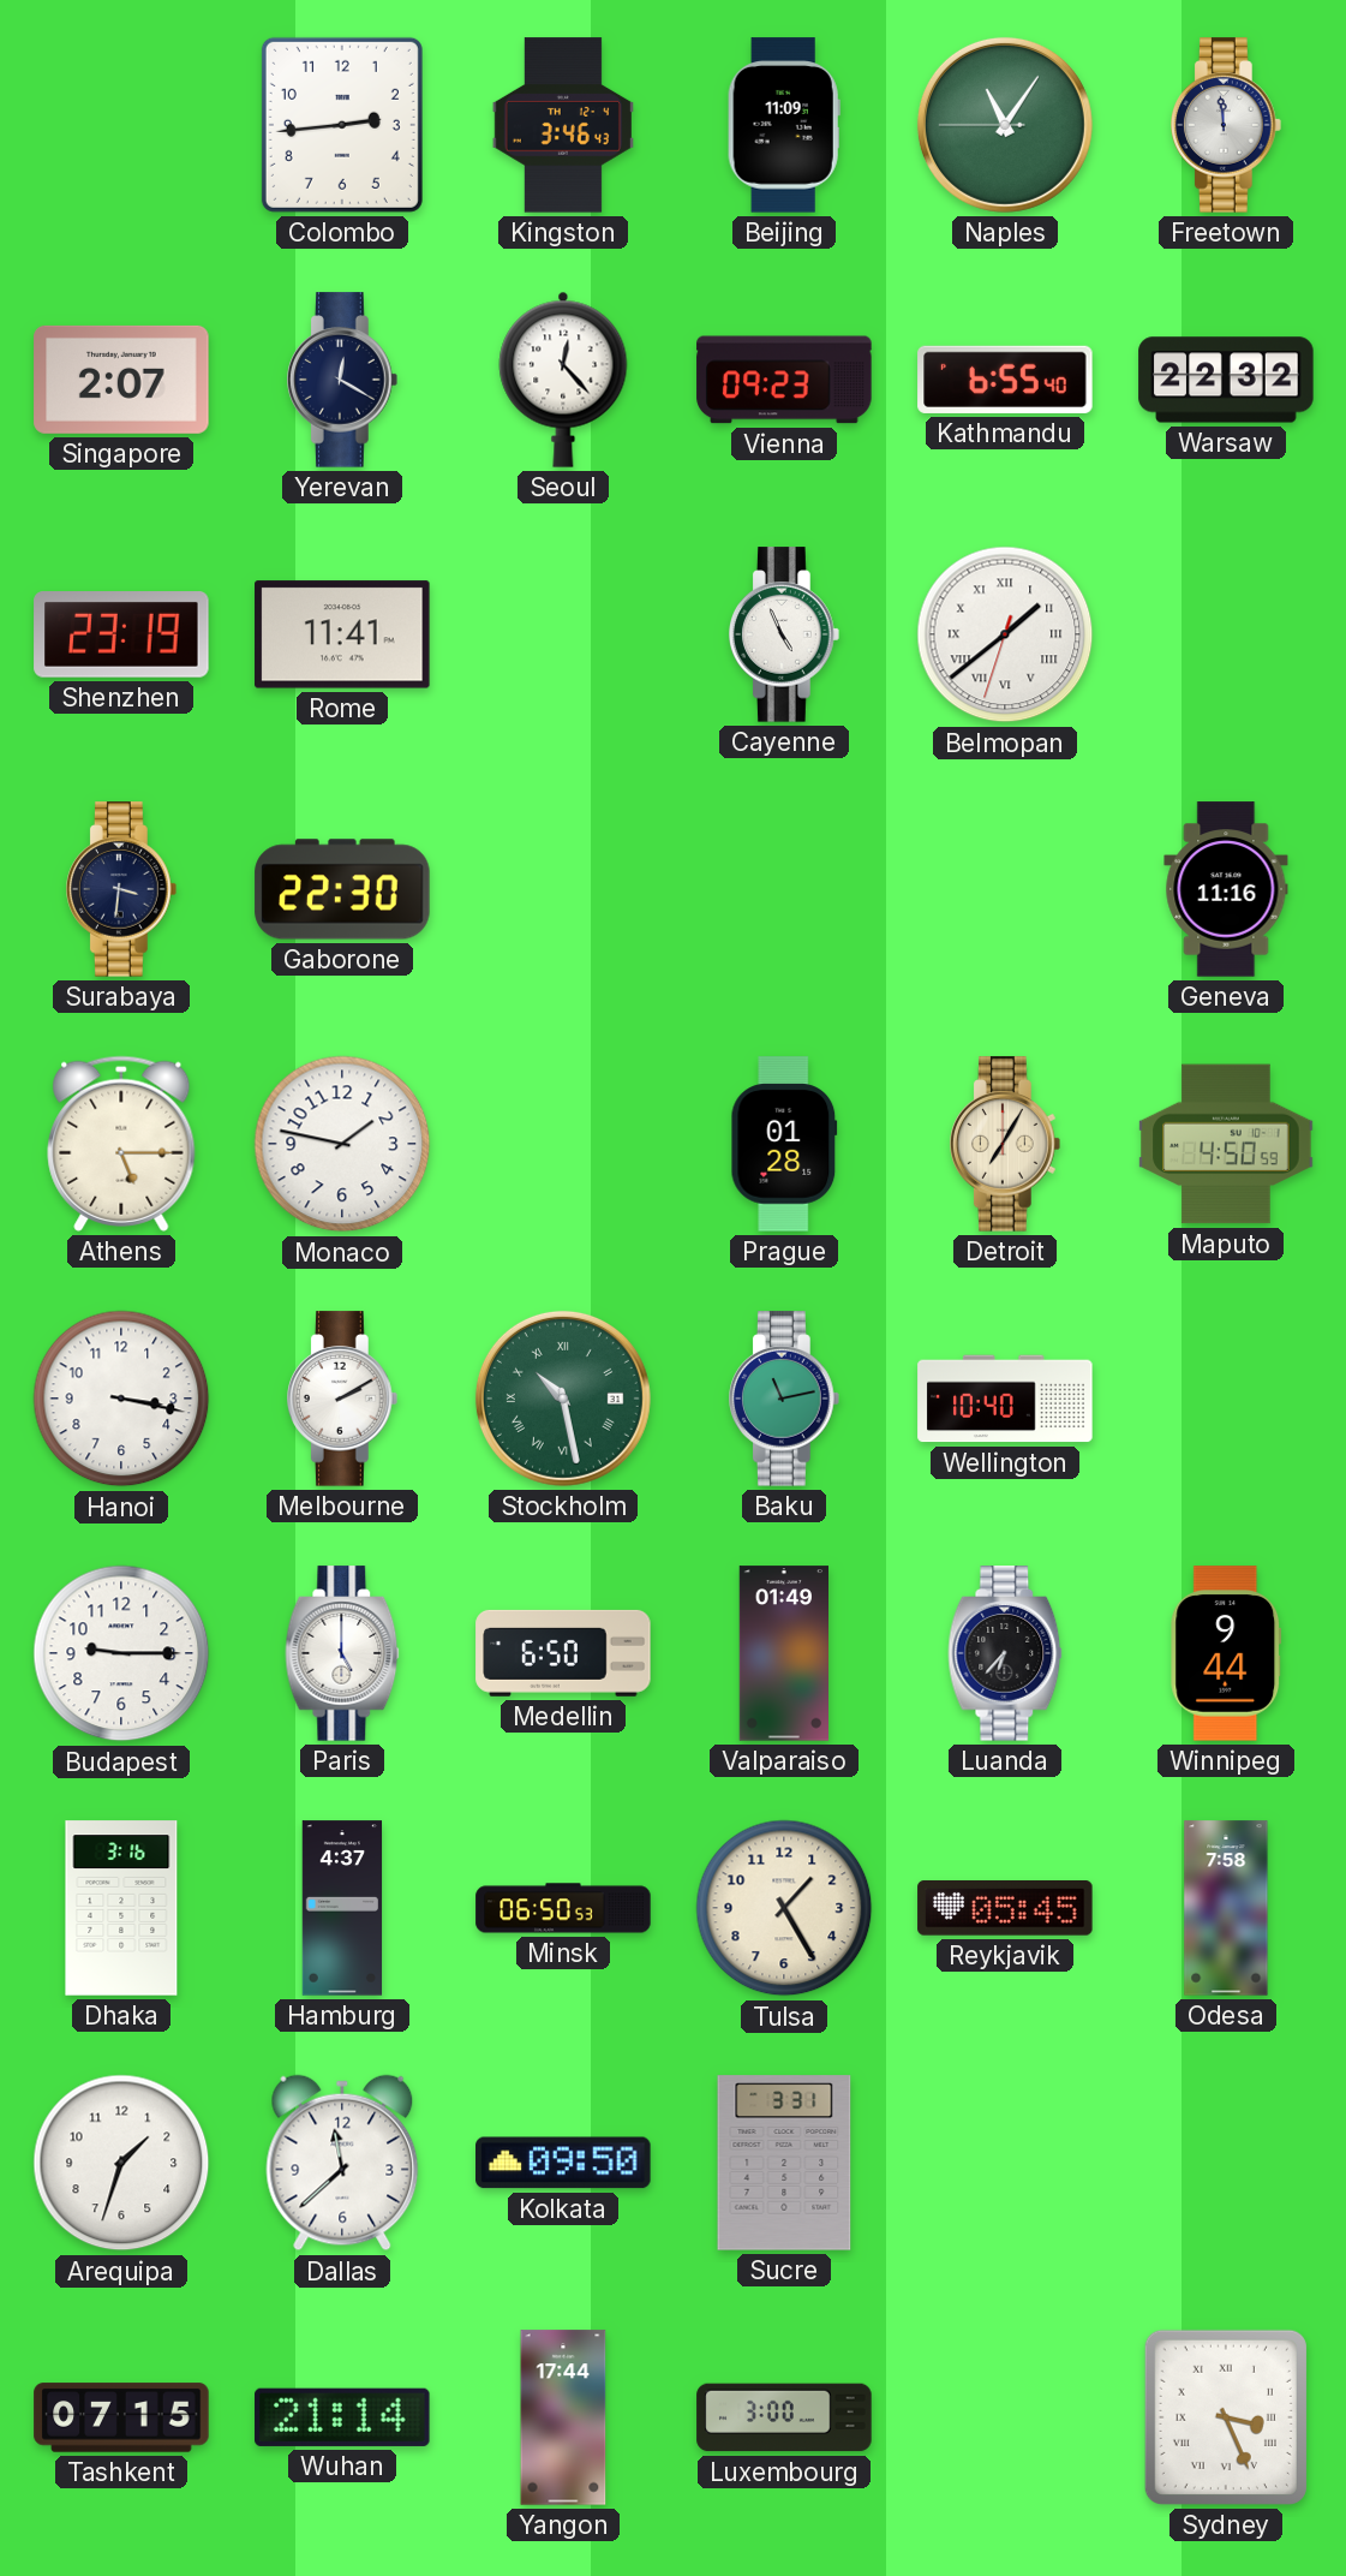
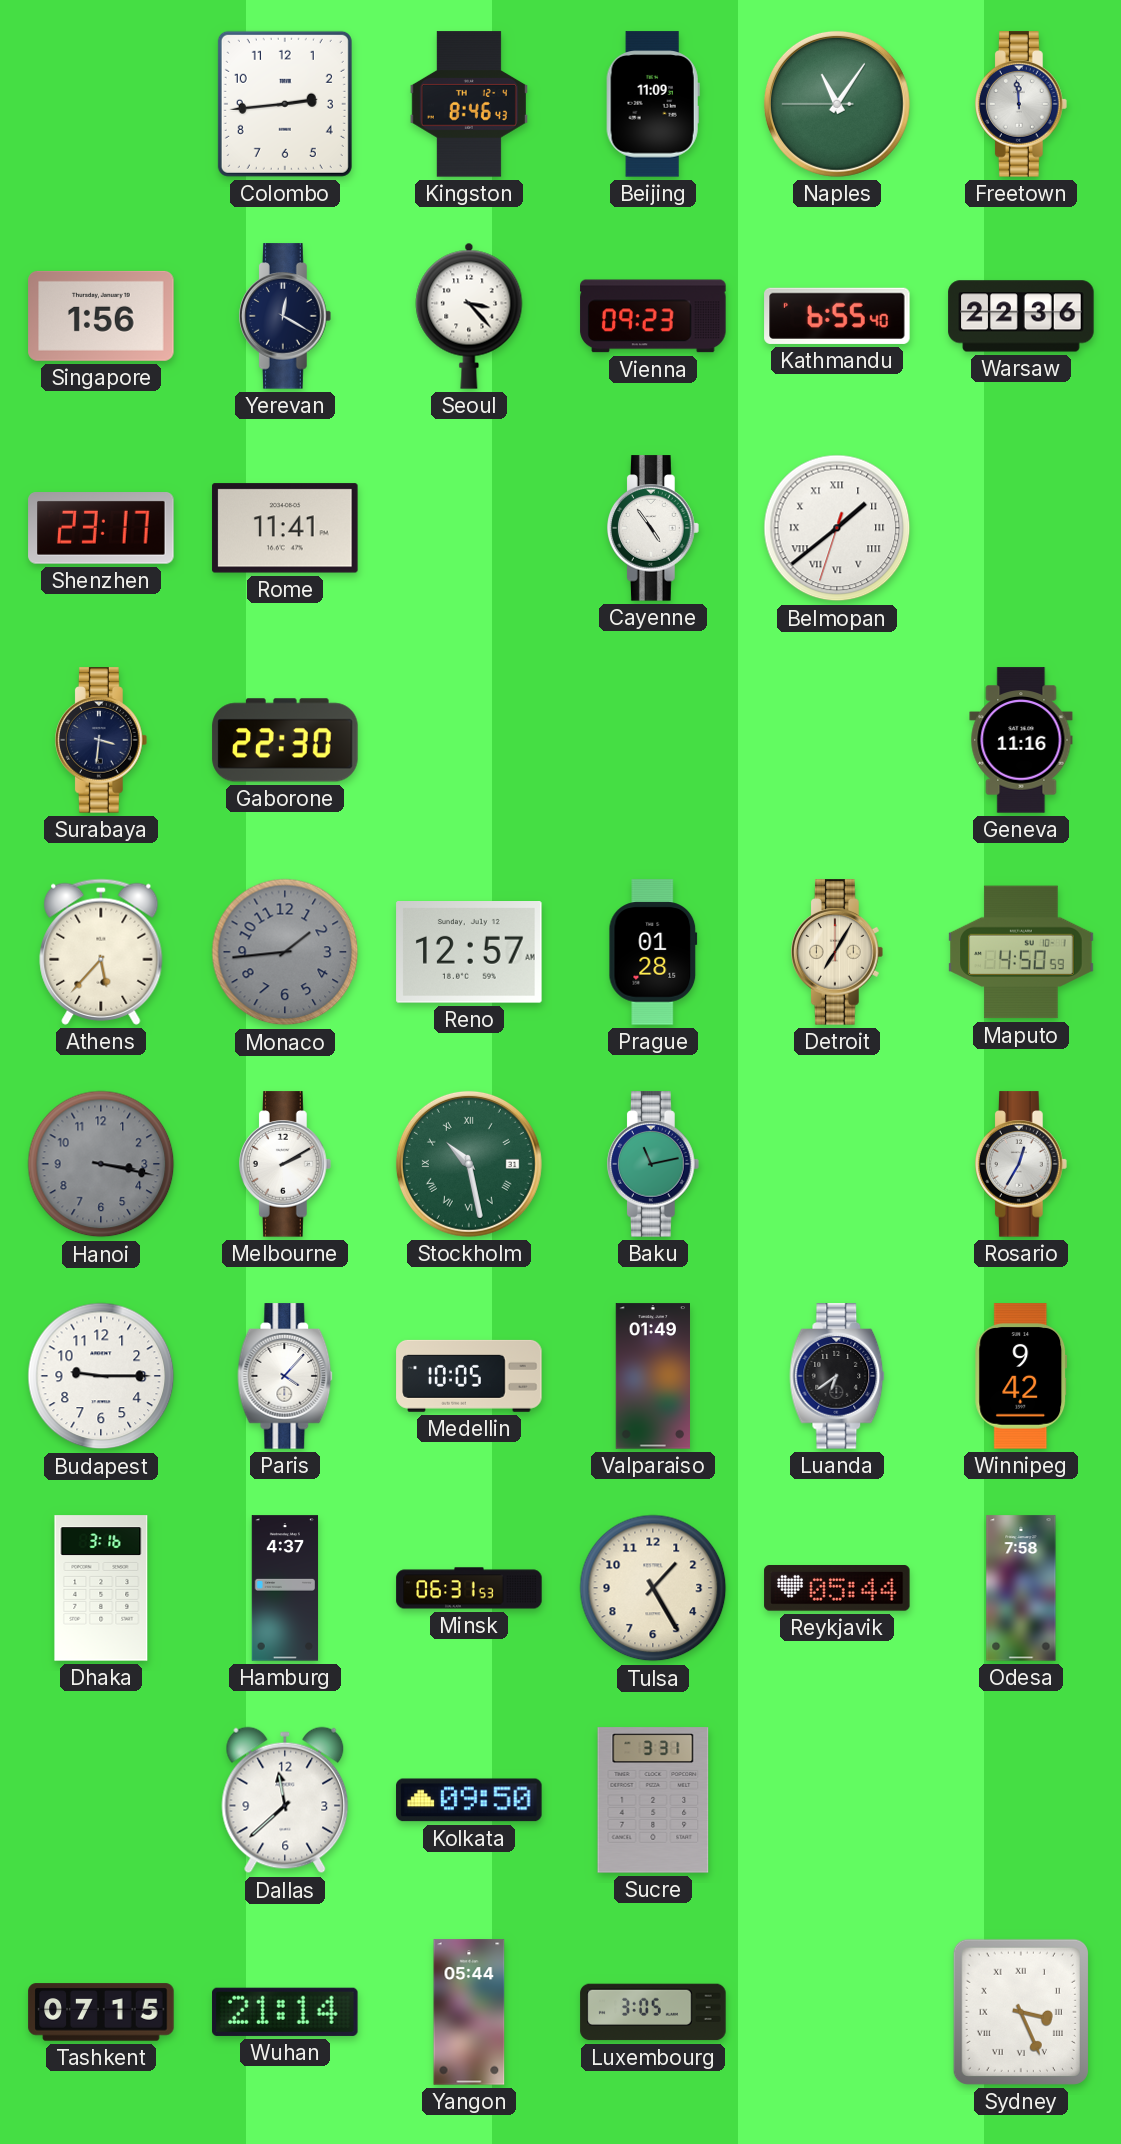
Kingston: 3:46 -> 8:46 (469, 104)
Singapore: 2:07 -> 1:56 (101, 316)
Seoul: 12:23 -> 3:23 (469, 316)
Warsaw: 22:32 -> 22:36 (1021, 316)
Shenzhen: 23:19 -> 23:17 (101, 528)
Cayenne: 4:56 -> 4:54 (654, 528)
Athens: 5:15 -> 5:37 (101, 952)
Monaco: 1:47 -> 1:44 (285, 952)
Monaco dial: white -> grey (285, 952)
Reno: none -> 12:57 (469, 953)
Hanoi dial: white -> grey (101, 1164)
Wellington: 10:40 -> none (1005, 1399)
Rosario: none -> 12:35 (1022, 1164)
Paris: 5:00 -> 4:07 (285, 1376)
Medellin: 6:50 -> 10:05 (469, 1376)
Luanda: 6:37 -> 6:39 (837, 1376)
Winnipeg: 9:44 -> 9:42 (1021, 1376)
Minsk: 06:50 -> 06:31 (469, 1588)
Reykjavik: 05:45 -> 05:44 (837, 1589)
Arequipa: 1:33 -> none (121, 2163)
Yangon: 17:44 -> 05:44 (469, 2012)
Luxembourg: 3:00 -> 3:05 (653, 2012)
